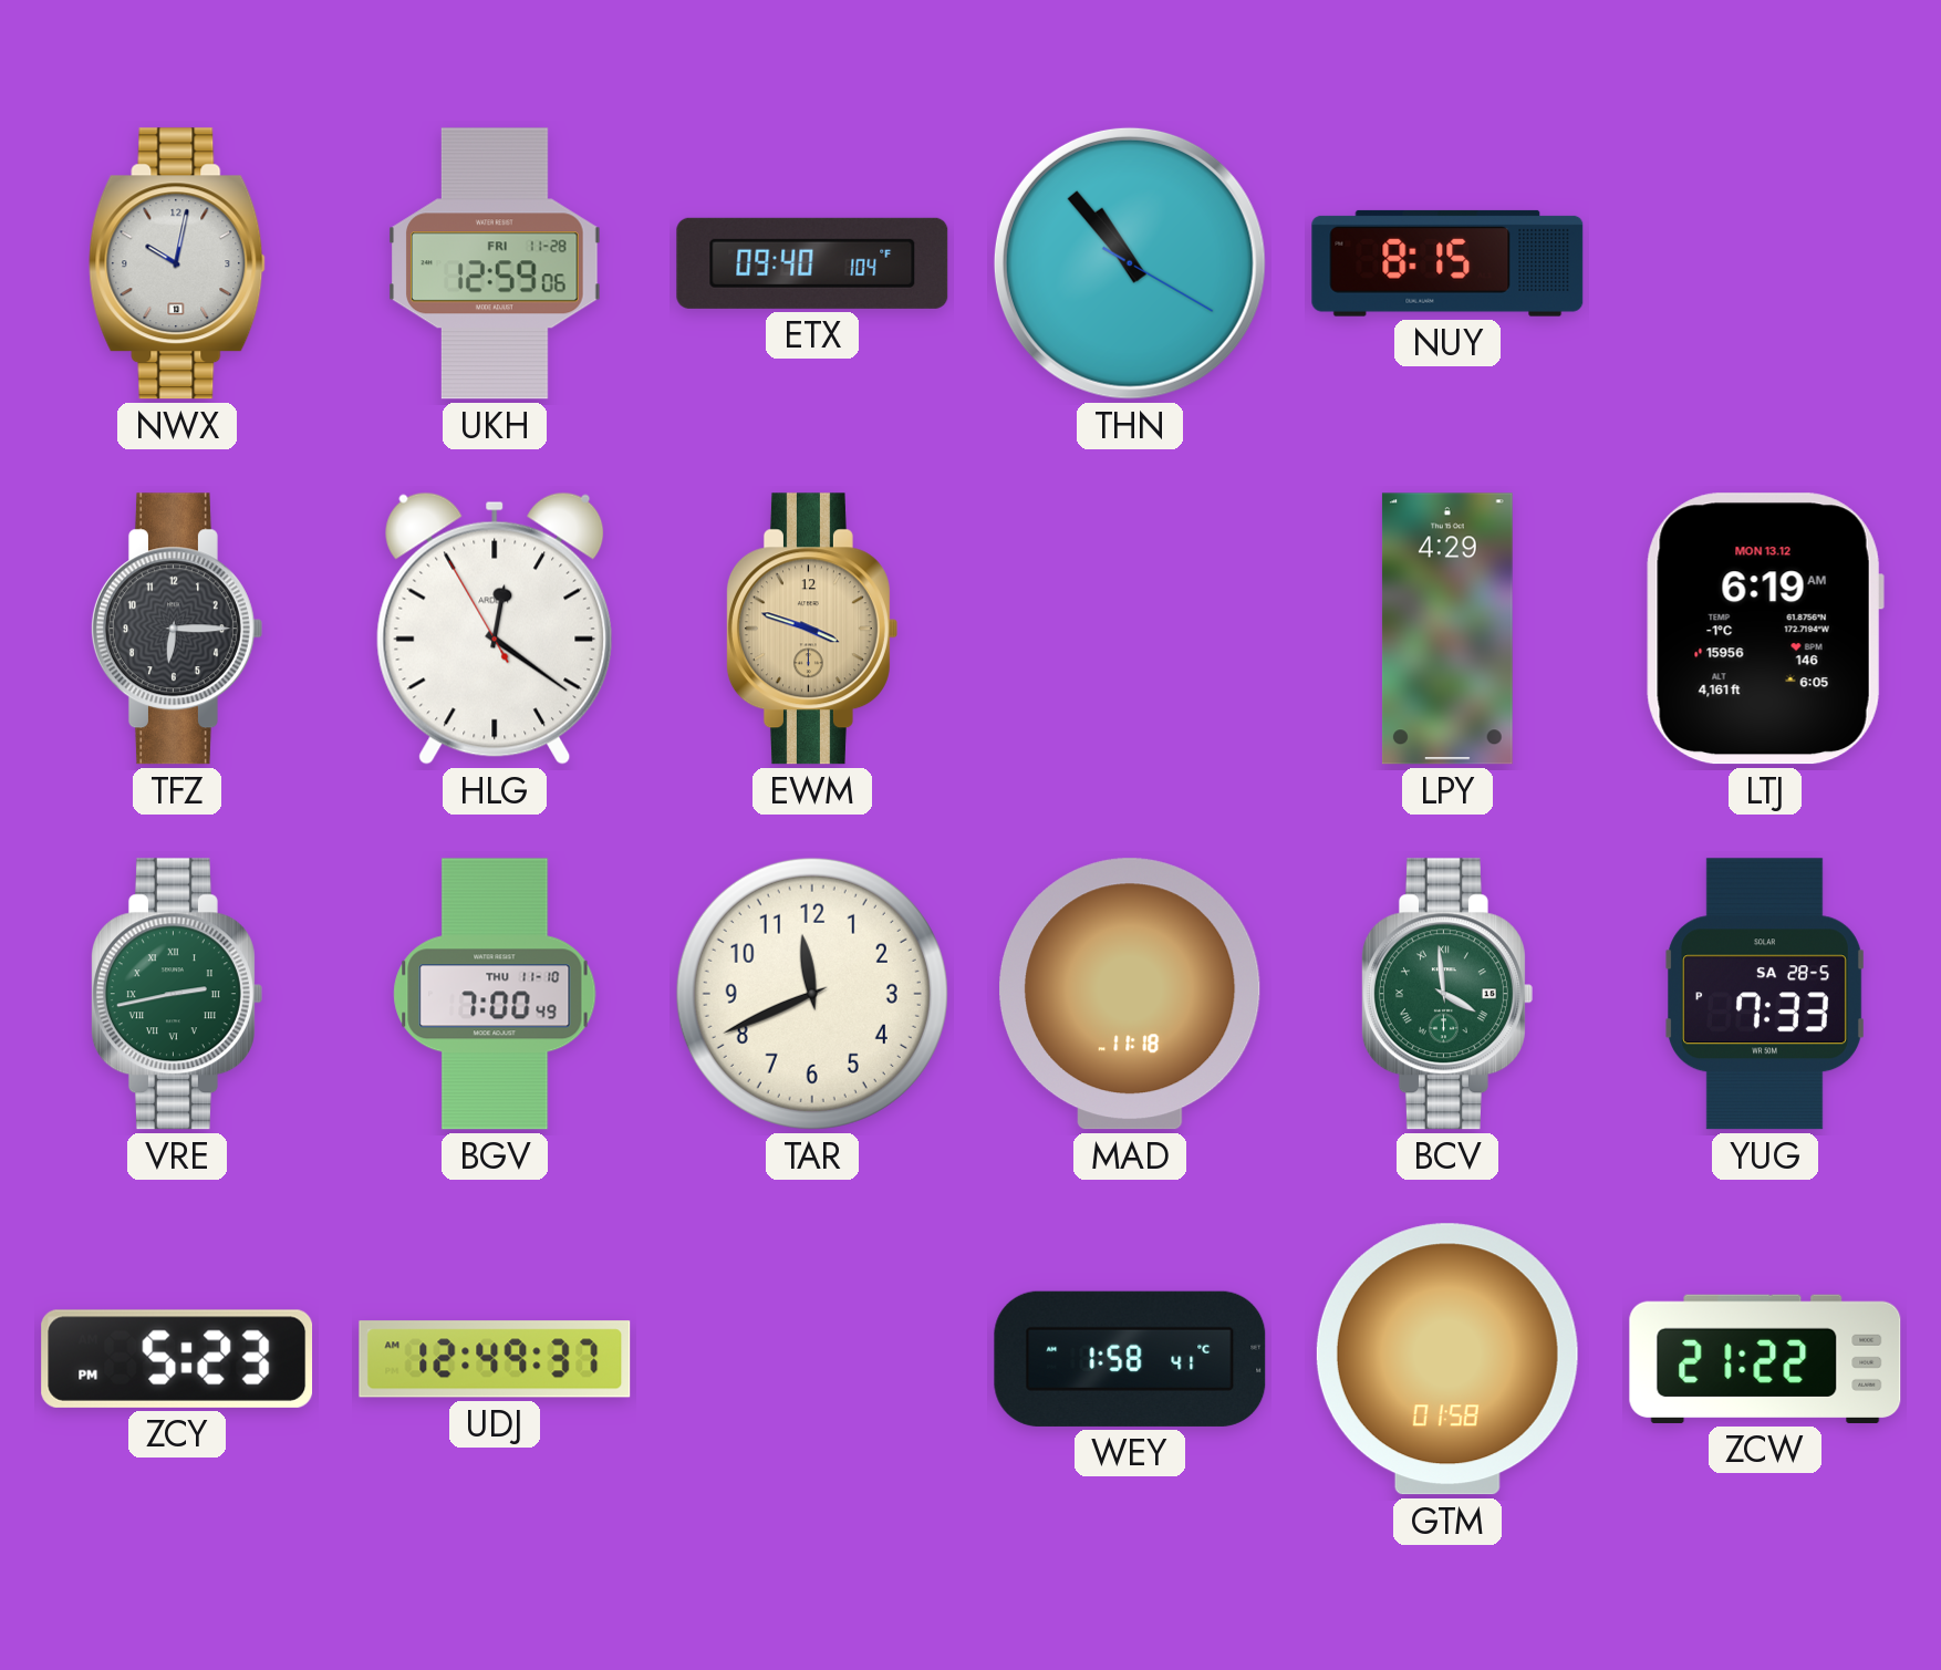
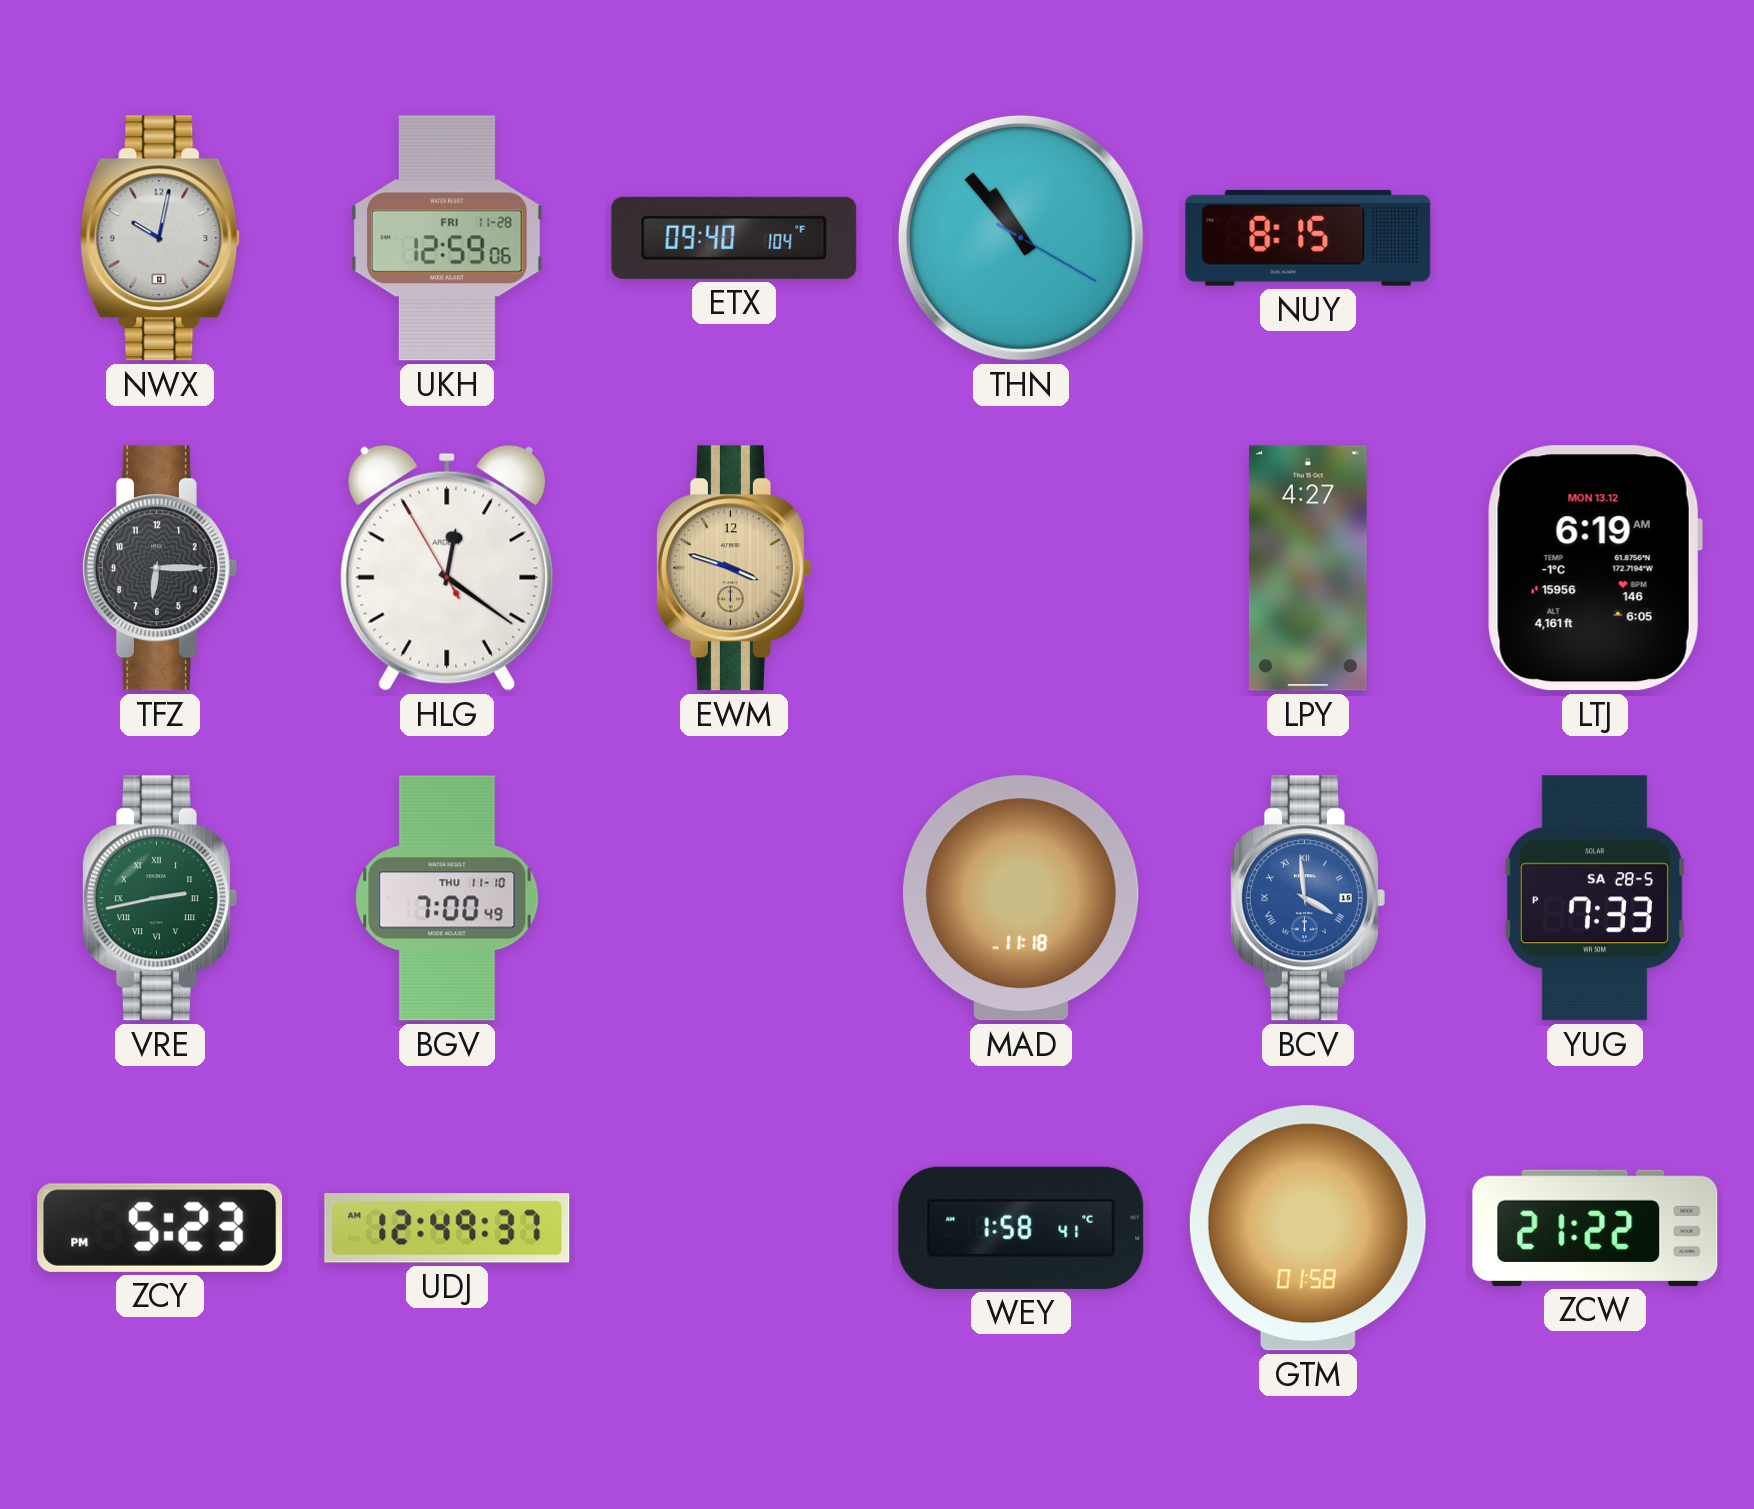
LPY: 4:29 -> 4:27 (1308, 568)
TAR: 11:41 -> none (812, 994)
BCV dial: green -> blue (1307, 898)
